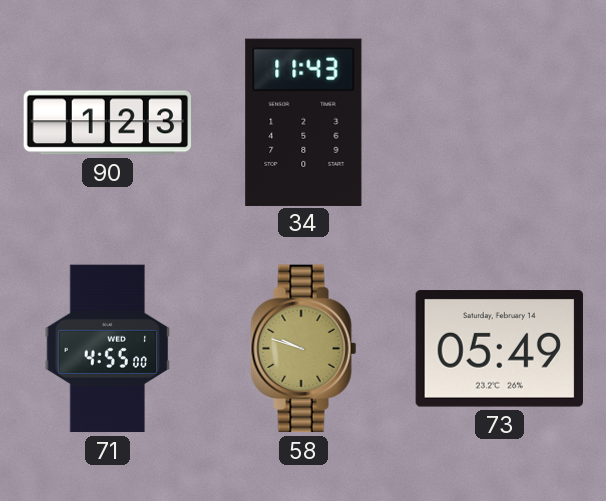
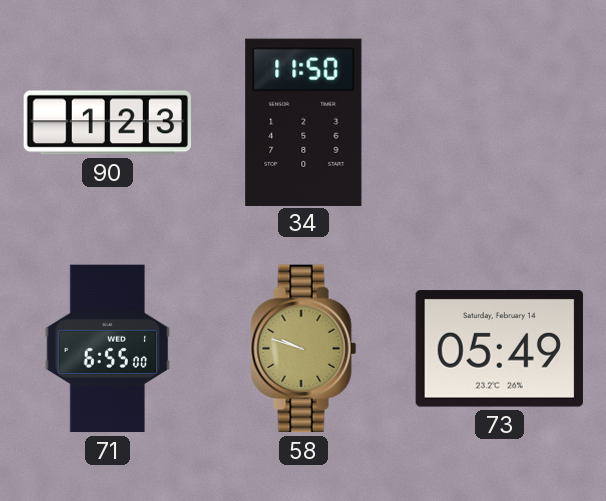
34: 11:43 -> 11:50 (304, 122)
71: 4:55 -> 6:55 (108, 349)
